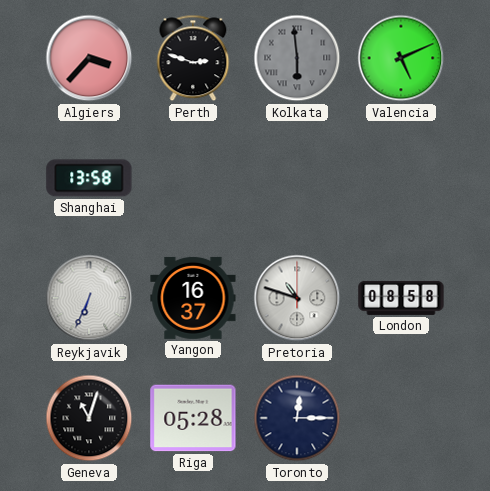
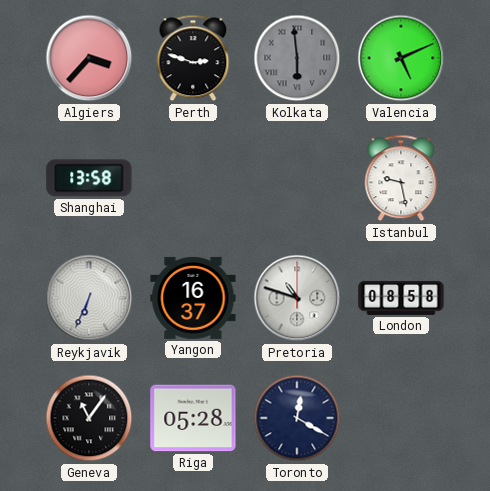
Istanbul: none -> 9:28 (401, 178)
Geneva: 11:03 -> 11:06 (89, 418)
Toronto: 12:15 -> 12:20 (297, 418)
